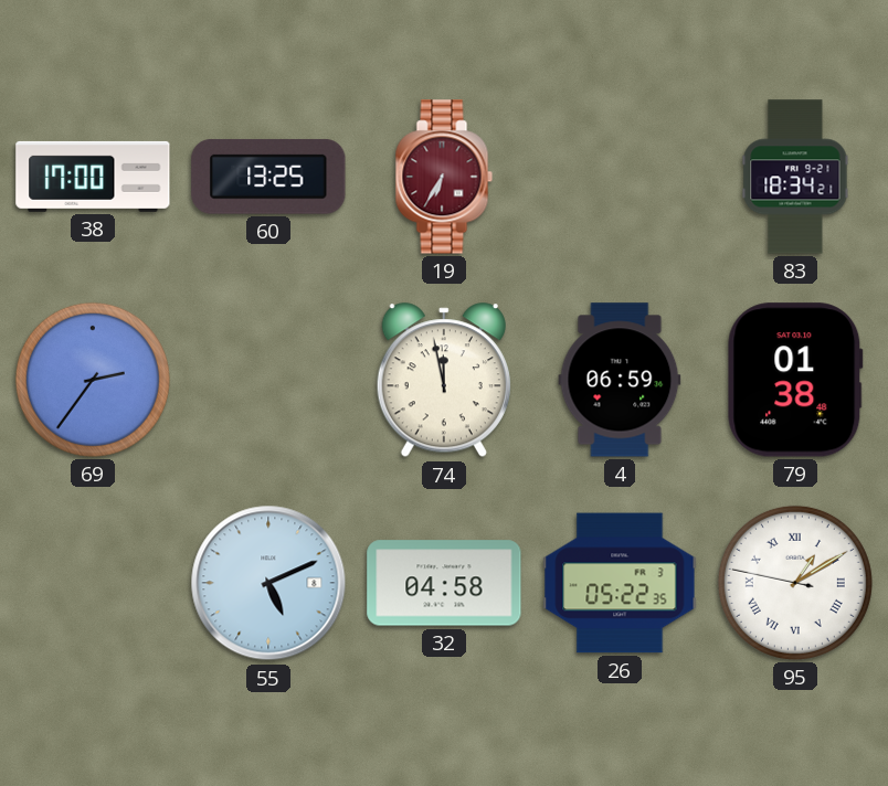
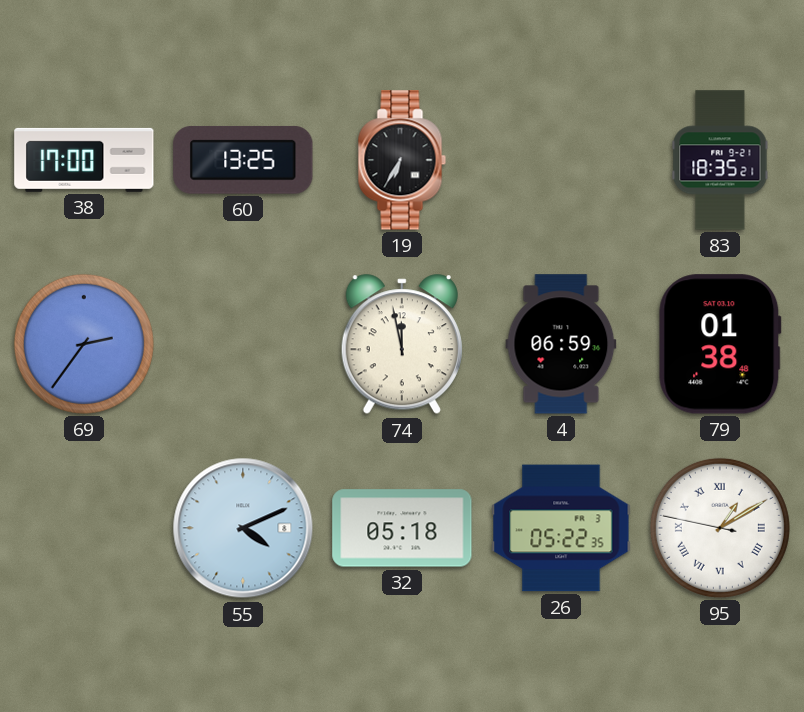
19 dial: burgundy -> black (402, 160)
83: 18:34 -> 18:35 (720, 160)
55: 5:11 -> 4:11 (243, 528)
32: 04:58 -> 05:18 (402, 528)
